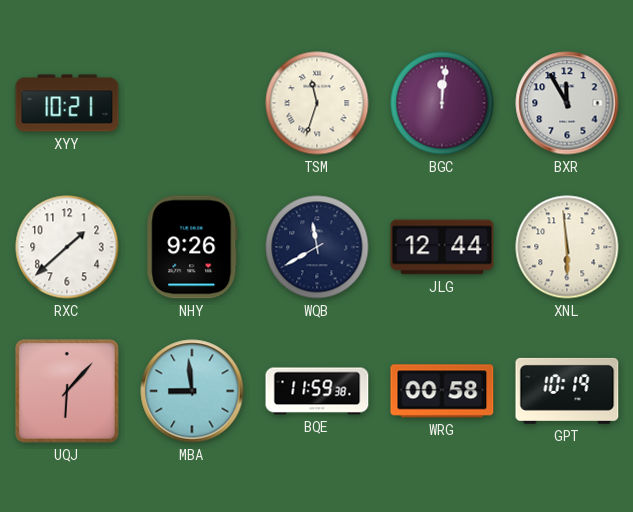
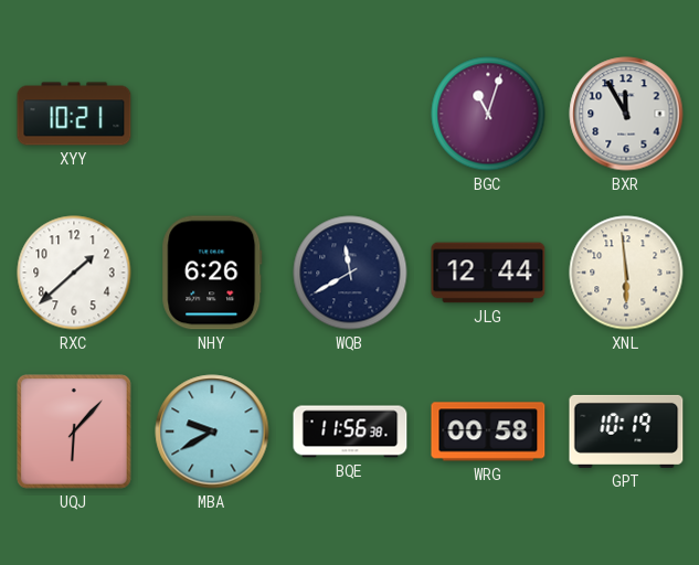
TSM: 11:33 -> none (317, 103)
BGC: 12:01 -> 11:03 (488, 114)
NHY: 9:26 -> 6:26 (212, 273)
MBA: 8:59 -> 9:40 (212, 431)
BQE: 11:59 -> 11:56 (350, 431)
